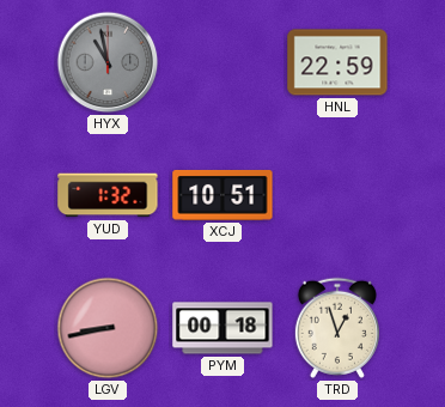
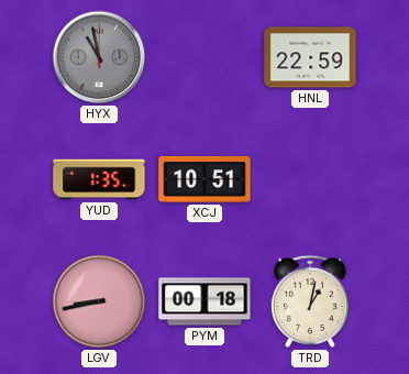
YUD: 1:32 -> 1:35 (99, 179)
TRD: 12:57 -> 1:02 (310, 301)
